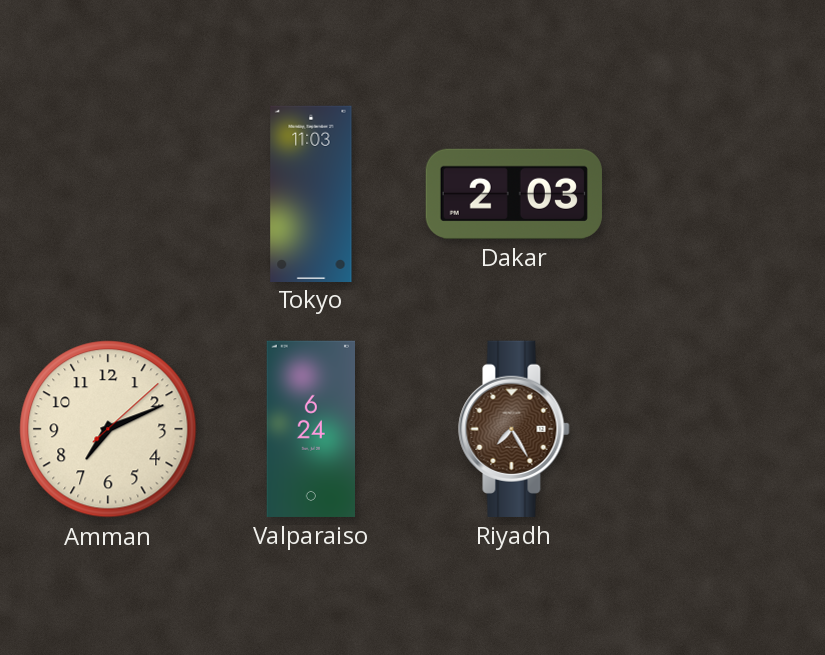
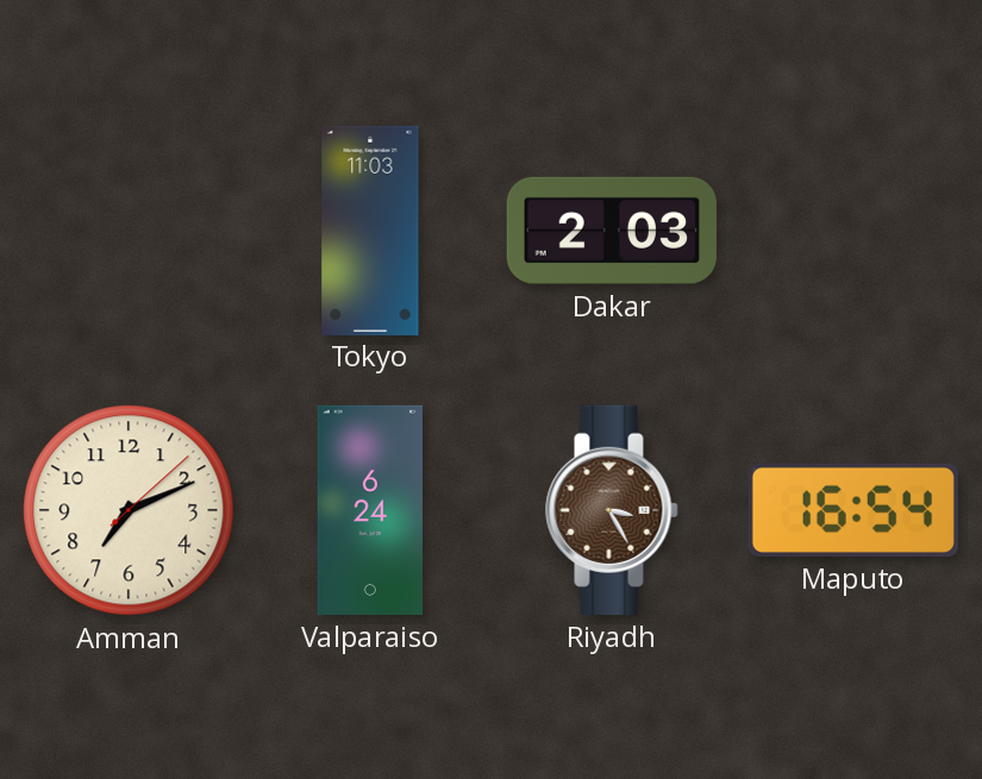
Riyadh: 7:25 -> 3:25 (612, 510)
Maputo: none -> 16:54 (853, 510)
